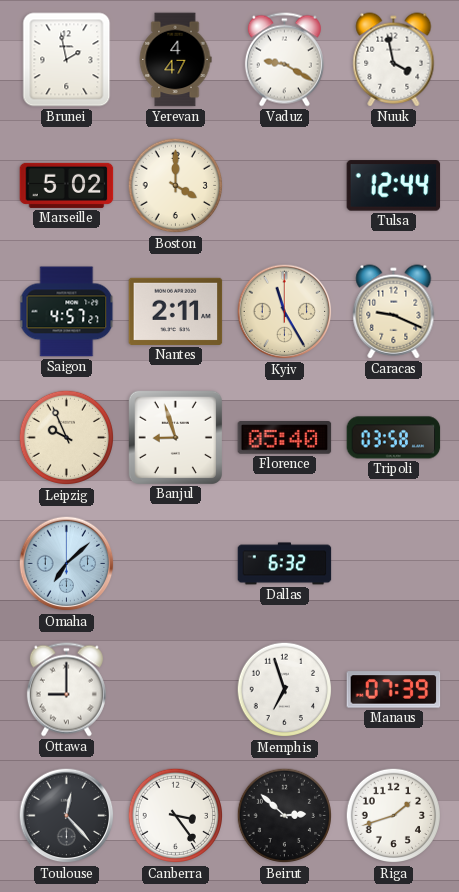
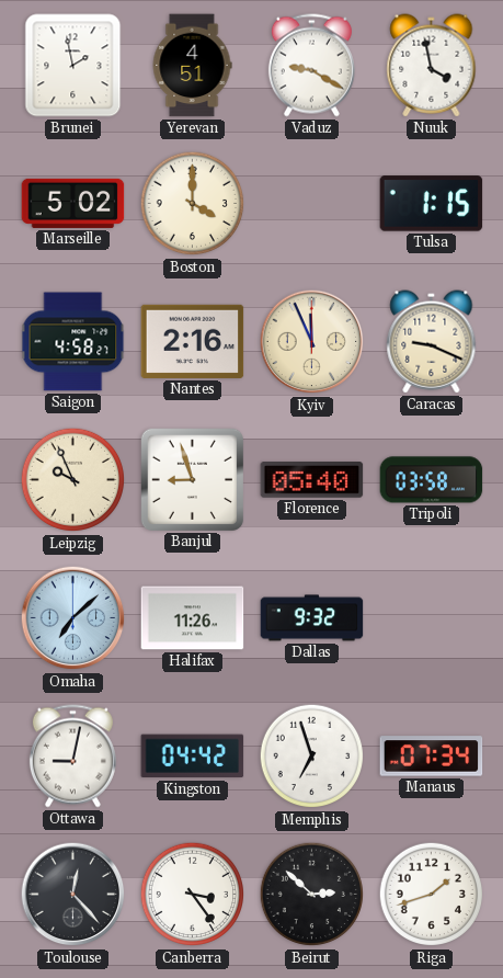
Yerevan: 4:47 -> 4:51 (192, 66)
Tulsa: 12:44 -> 1:15 (432, 204)
Saigon: 4:57 -> 4:58 (73, 342)
Nantes: 2:11 -> 2:16 (193, 341)
Kyiv: 11:25 -> 11:56 (312, 342)
Halifax: none -> 11:26 (193, 618)
Dallas: 6:32 -> 9:32 (312, 618)
Ottawa: 9:00 -> 9:02 (72, 757)
Kingston: none -> 04:42 (193, 757)
Manaus: 07:39 -> 07:34 (432, 757)
